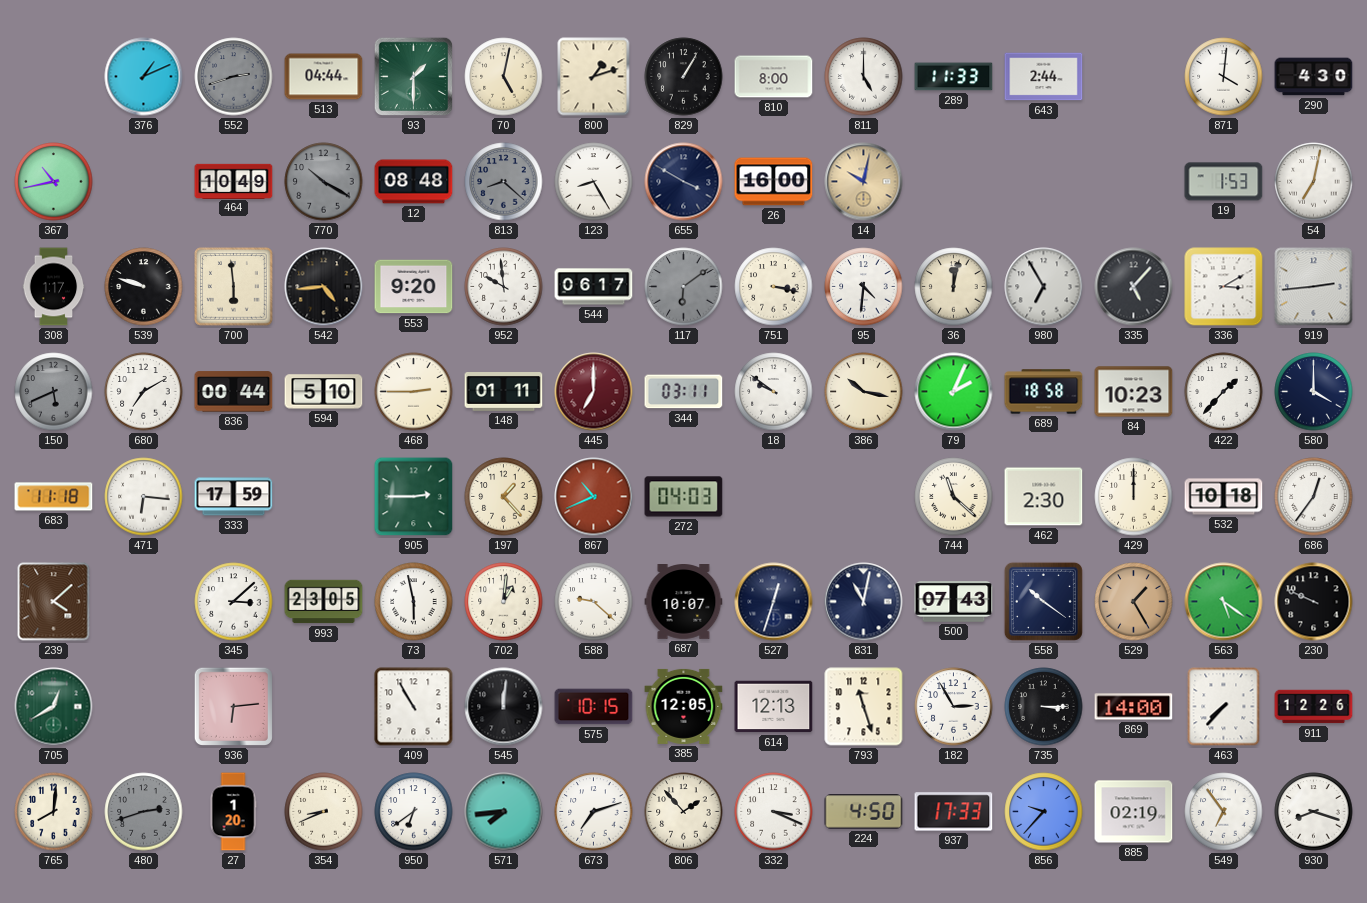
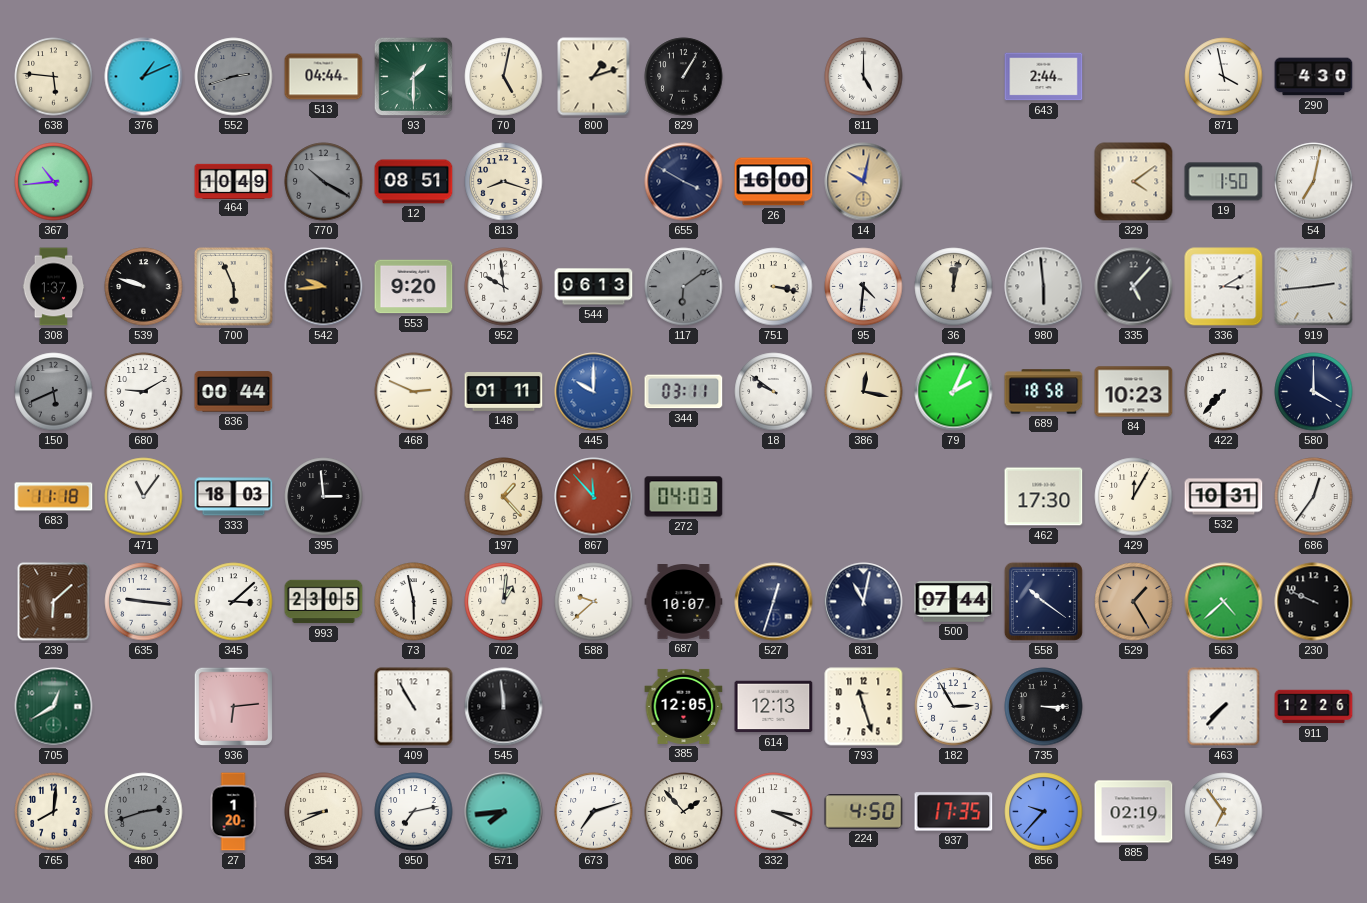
638: none -> 5:46 (54, 77)
810: 8:00 -> none (774, 77)
289: 11:33 -> none (954, 77)
871: 4:01 -> 3:58 (1224, 77)
367: 10:43 -> 10:44 (54, 182)
12: 08:48 -> 08:51 (414, 182)
813: 8:22 -> 8:18 (504, 182)
813 dial: grey -> cream (504, 182)
123: 8:25 -> none (594, 182)
329: none -> 4:09 (1134, 182)
19: 1:53 -> 1:50 (1224, 182)
308: 1:17 -> 1:37 (54, 287)
700: 5:59 -> 5:56 (234, 287)
542: 4:44 -> 9:44 (324, 287)
544: 06:17 -> 06:13 (594, 287)
980: 6:55 -> 5:59 (1044, 287)
680: 7:10 -> 9:10 (144, 392)
594: 5:10 -> none (324, 392)
468: 2:45 -> 2:49 (414, 392)
445: 7:00 -> 10:00 (594, 392)
445 dial: burgundy -> blue (594, 392)
386: 10:17 -> 12:17 (864, 392)
422: 1:37 -> 7:37 (1224, 392)
471: 6:16 -> 11:06 (144, 497)
333: 17:59 -> 18:03 (234, 497)
395: none -> 2:59 (324, 497)
905: 2:45 -> none (414, 497)
867: 10:41 -> 11:53 (594, 497)
744: 11:22 -> none (954, 497)
462: 2:30 -> 17:30 (1044, 497)
429: 12:00 -> 12:05 (1134, 497)
532: 10:18 -> 10:31 (1224, 497)
239: 4:08 -> 6:08 (54, 602)
635: none -> 9:16 (144, 602)
588: 9:22 -> 9:38 (594, 602)
500: 07:43 -> 07:44 (954, 602)
563: 5:21 -> 4:38 (1224, 602)
545: 12:01 -> 11:59 (504, 707)
575: 10:15 -> none (594, 707)
869: 14:00 -> none (1134, 707)
950: 6:39 -> 7:13 (414, 812)
937: 17:33 -> 17:35 (954, 812)
930: 8:18 -> none (1314, 812)
